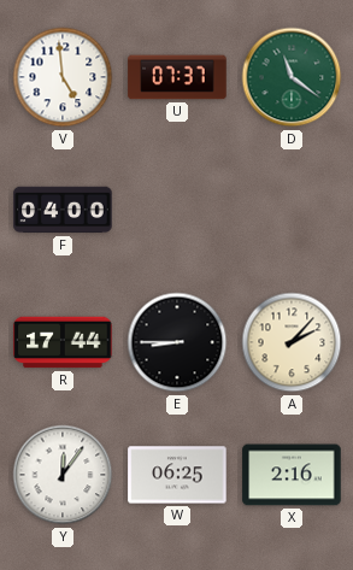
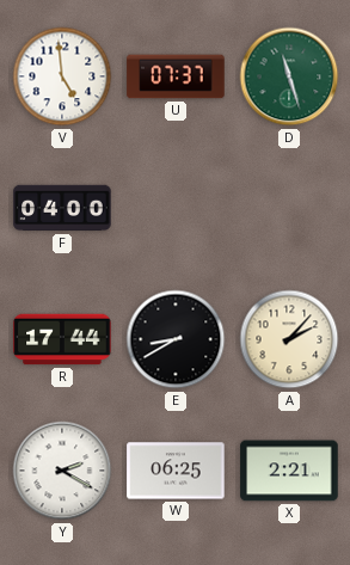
D: 11:21 -> 11:27 (289, 76)
E: 8:45 -> 8:40 (176, 339)
Y: 12:06 -> 2:20 (62, 471)
X: 2:16 -> 2:21 (289, 471)
